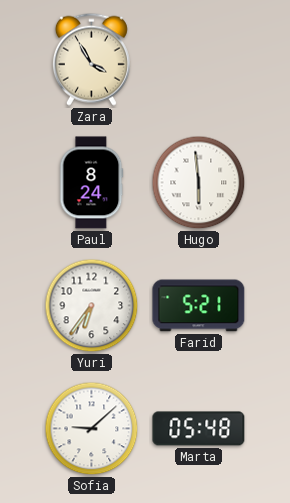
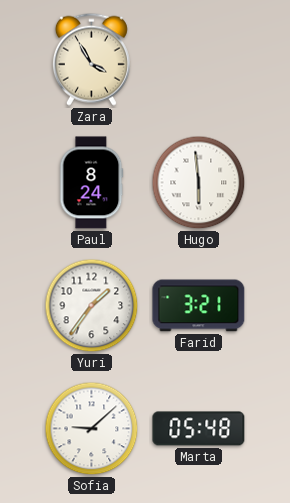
Yuri: 6:36 -> 1:36 (92, 306)
Farid: 5:21 -> 3:21 (199, 306)
